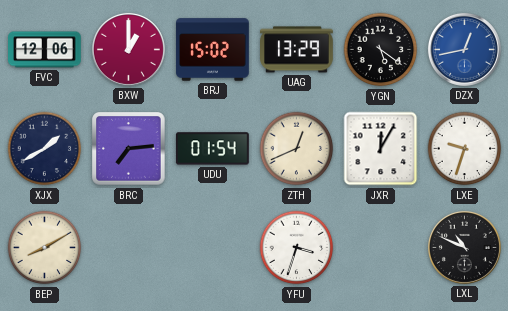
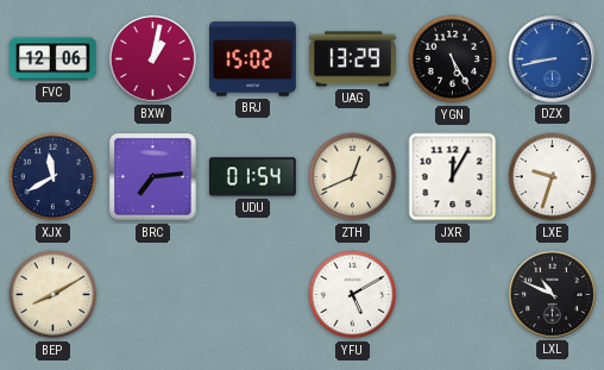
BXW: 1:00 -> 1:02 (152, 58)
YGN: 5:21 -> 5:25 (453, 59)
DZX: 12:43 -> 8:43 (552, 58)
XJX: 1:40 -> 11:40 (54, 177)
YFU: 3:33 -> 5:10 (353, 295)
